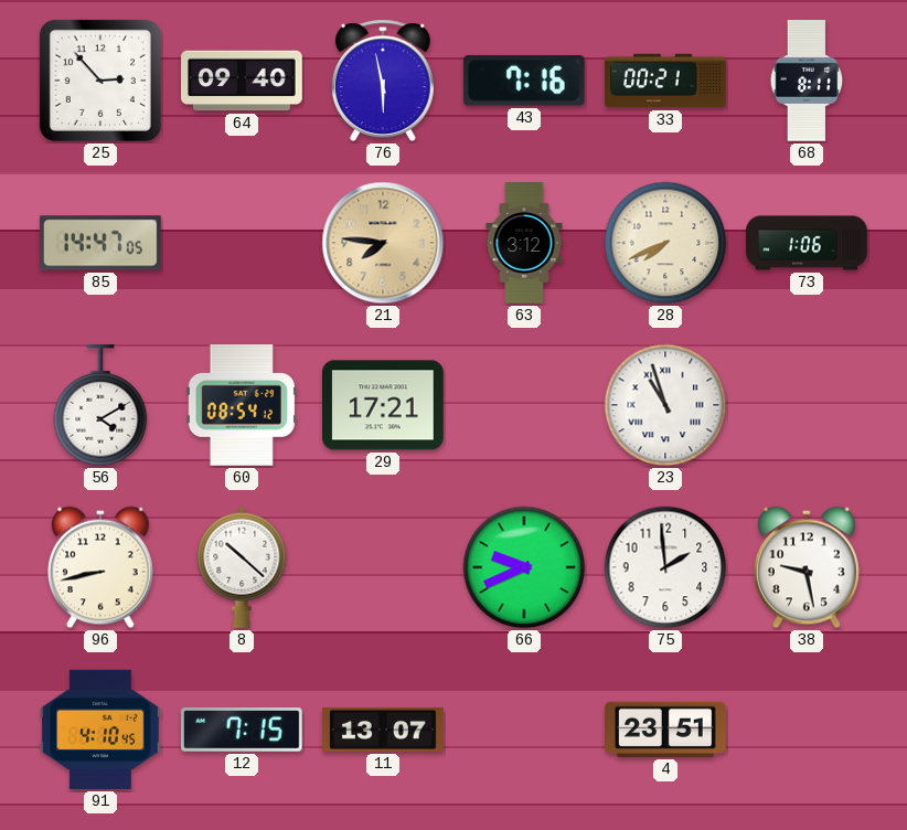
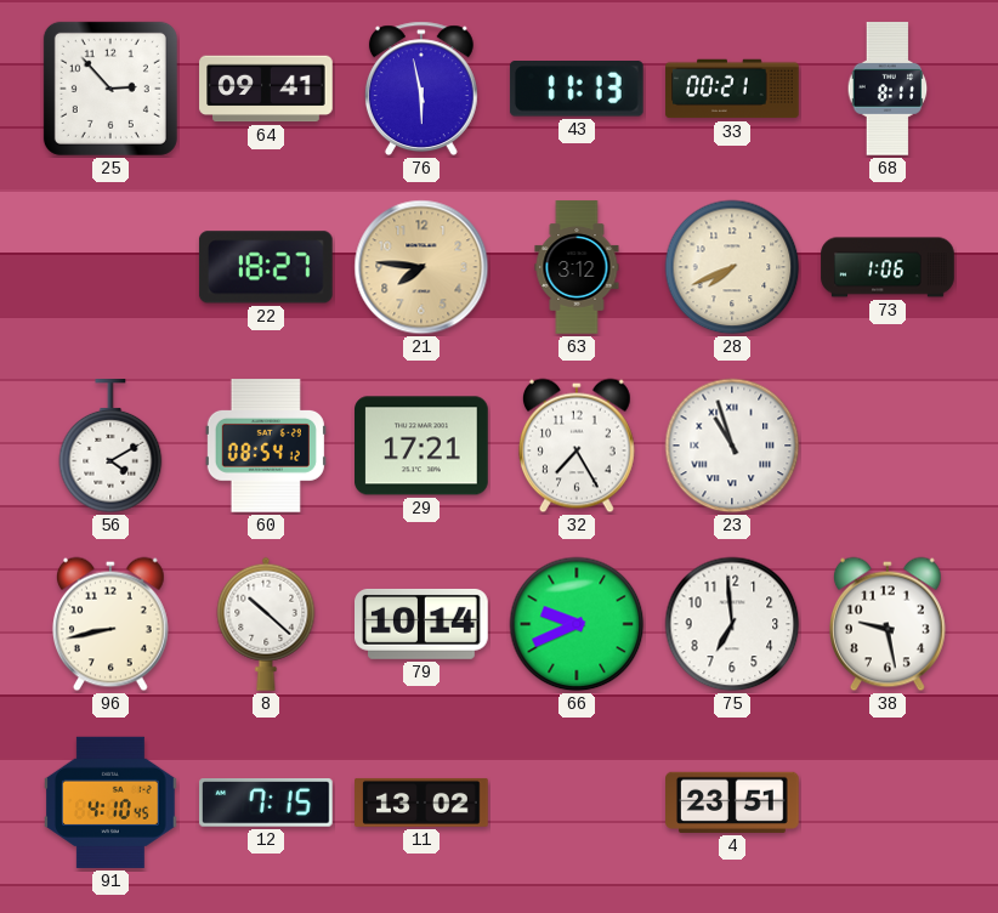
64: 09:40 -> 09:41 (266, 89)
43: 7:16 -> 11:13 (577, 90)
85: 14:47 -> none (102, 243)
22: none -> 18:27 (266, 267)
32: none -> 7:25 (577, 446)
79: none -> 10:14 (421, 624)
75: 1:59 -> 6:59 (732, 624)
11: 13:07 -> 13:02 (421, 803)
